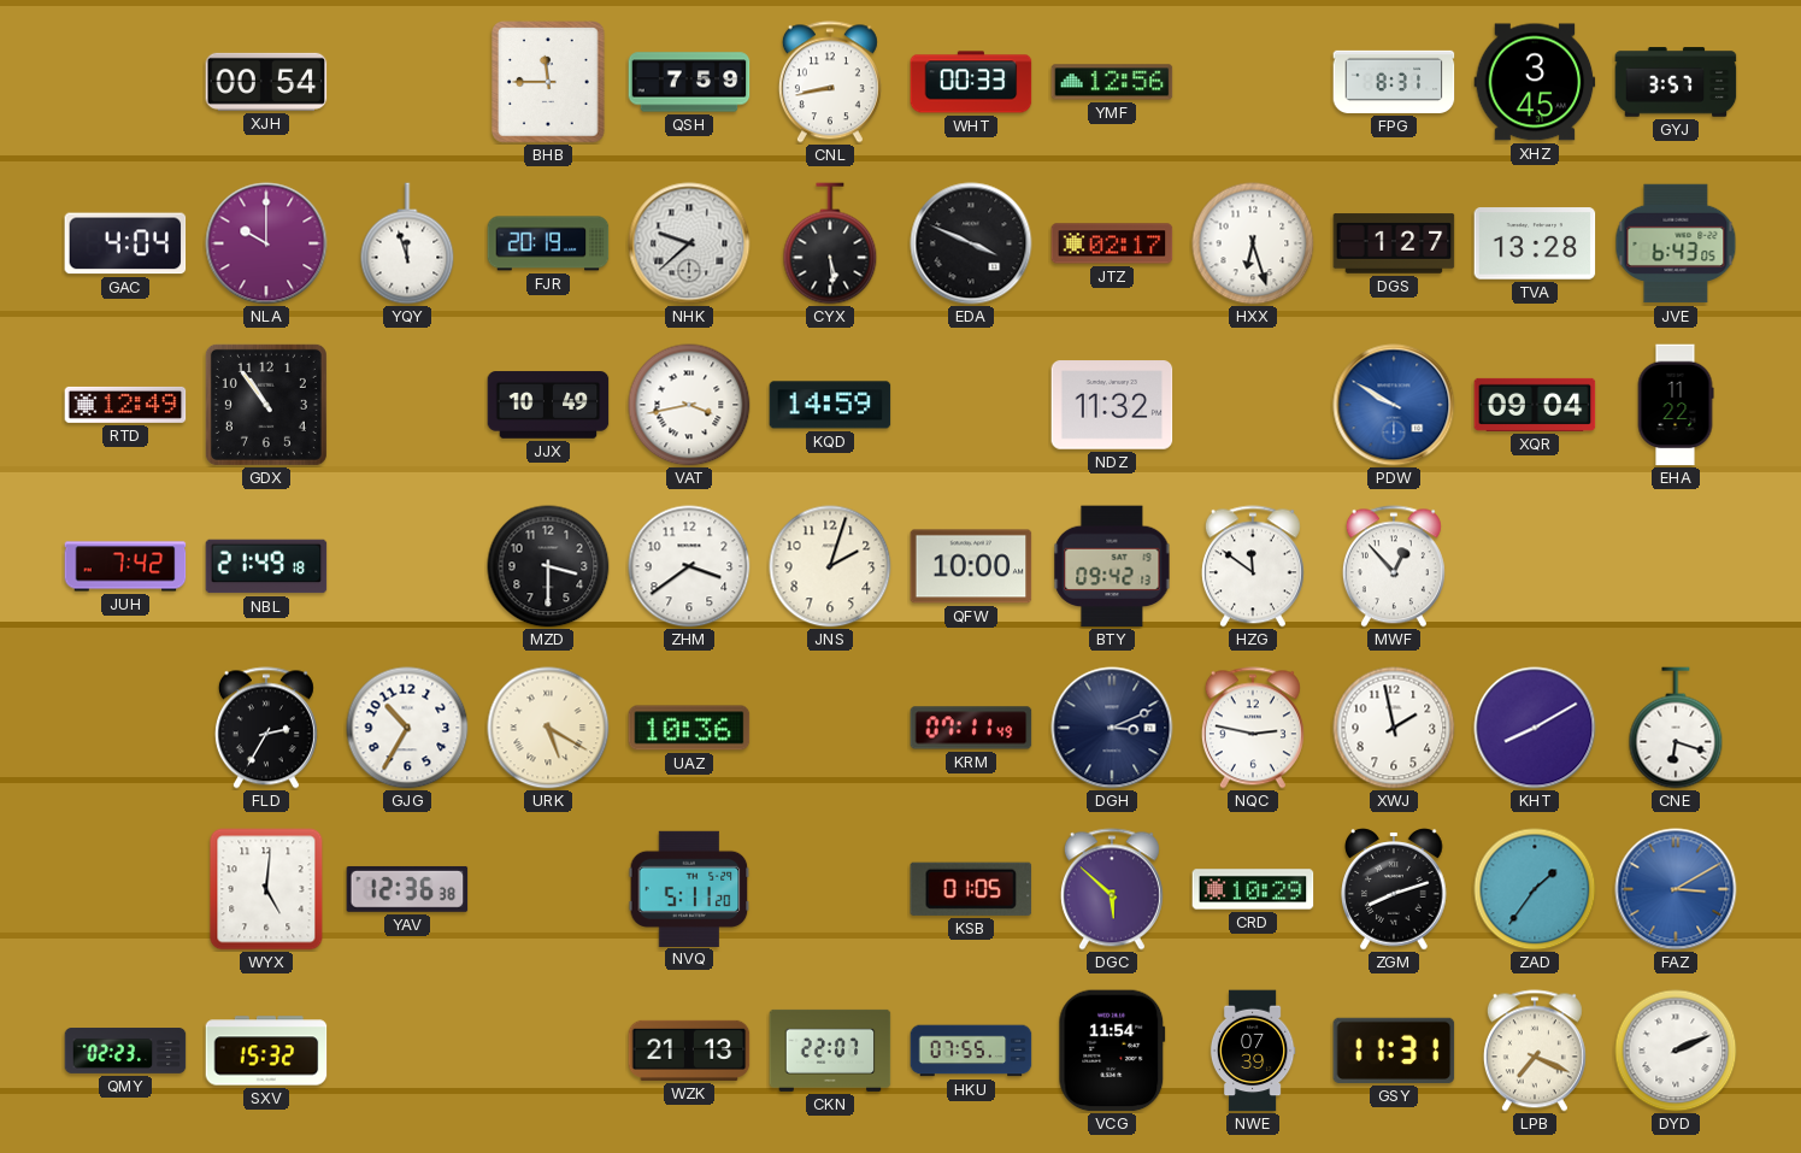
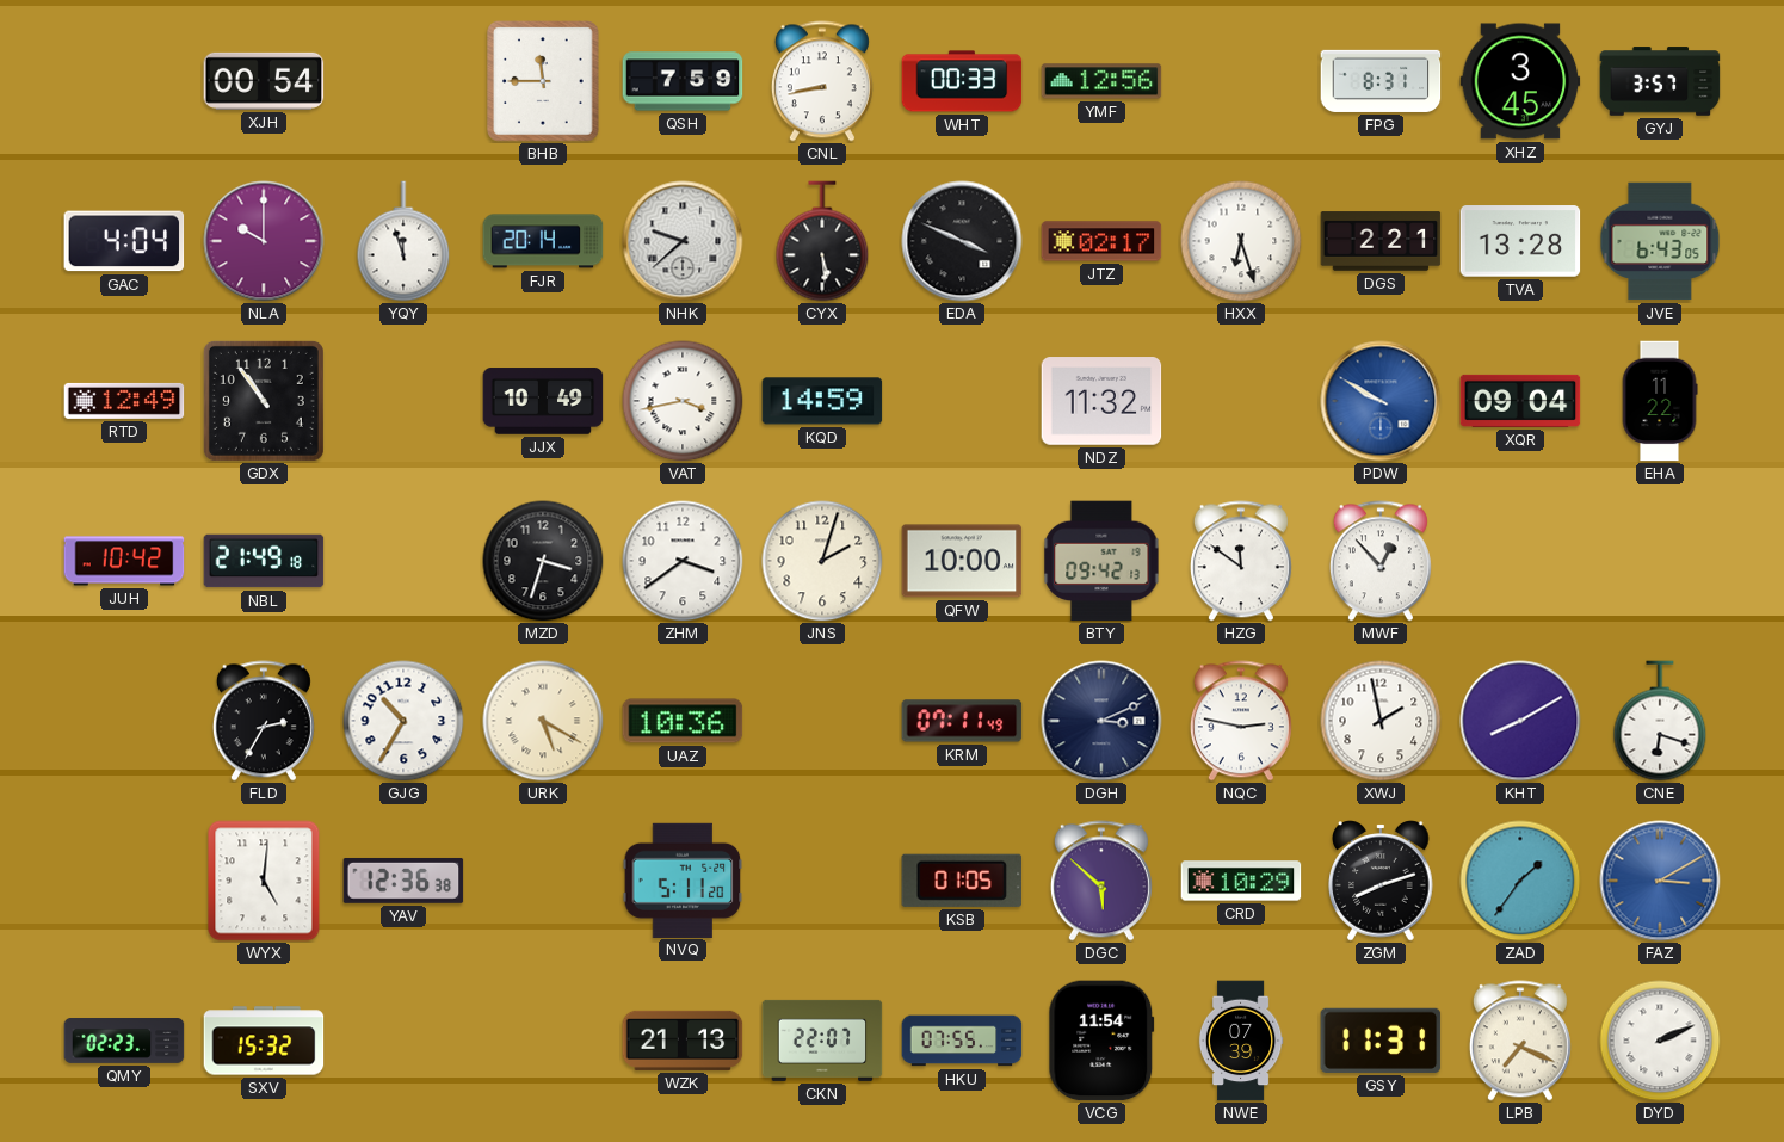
FJR: 20:19 -> 20:14 (543, 241)
DGS: 1:27 -> 2:21 (1381, 241)
JUH: 7:42 -> 10:42 (124, 561)
MZD: 3:30 -> 3:33 (543, 561)
